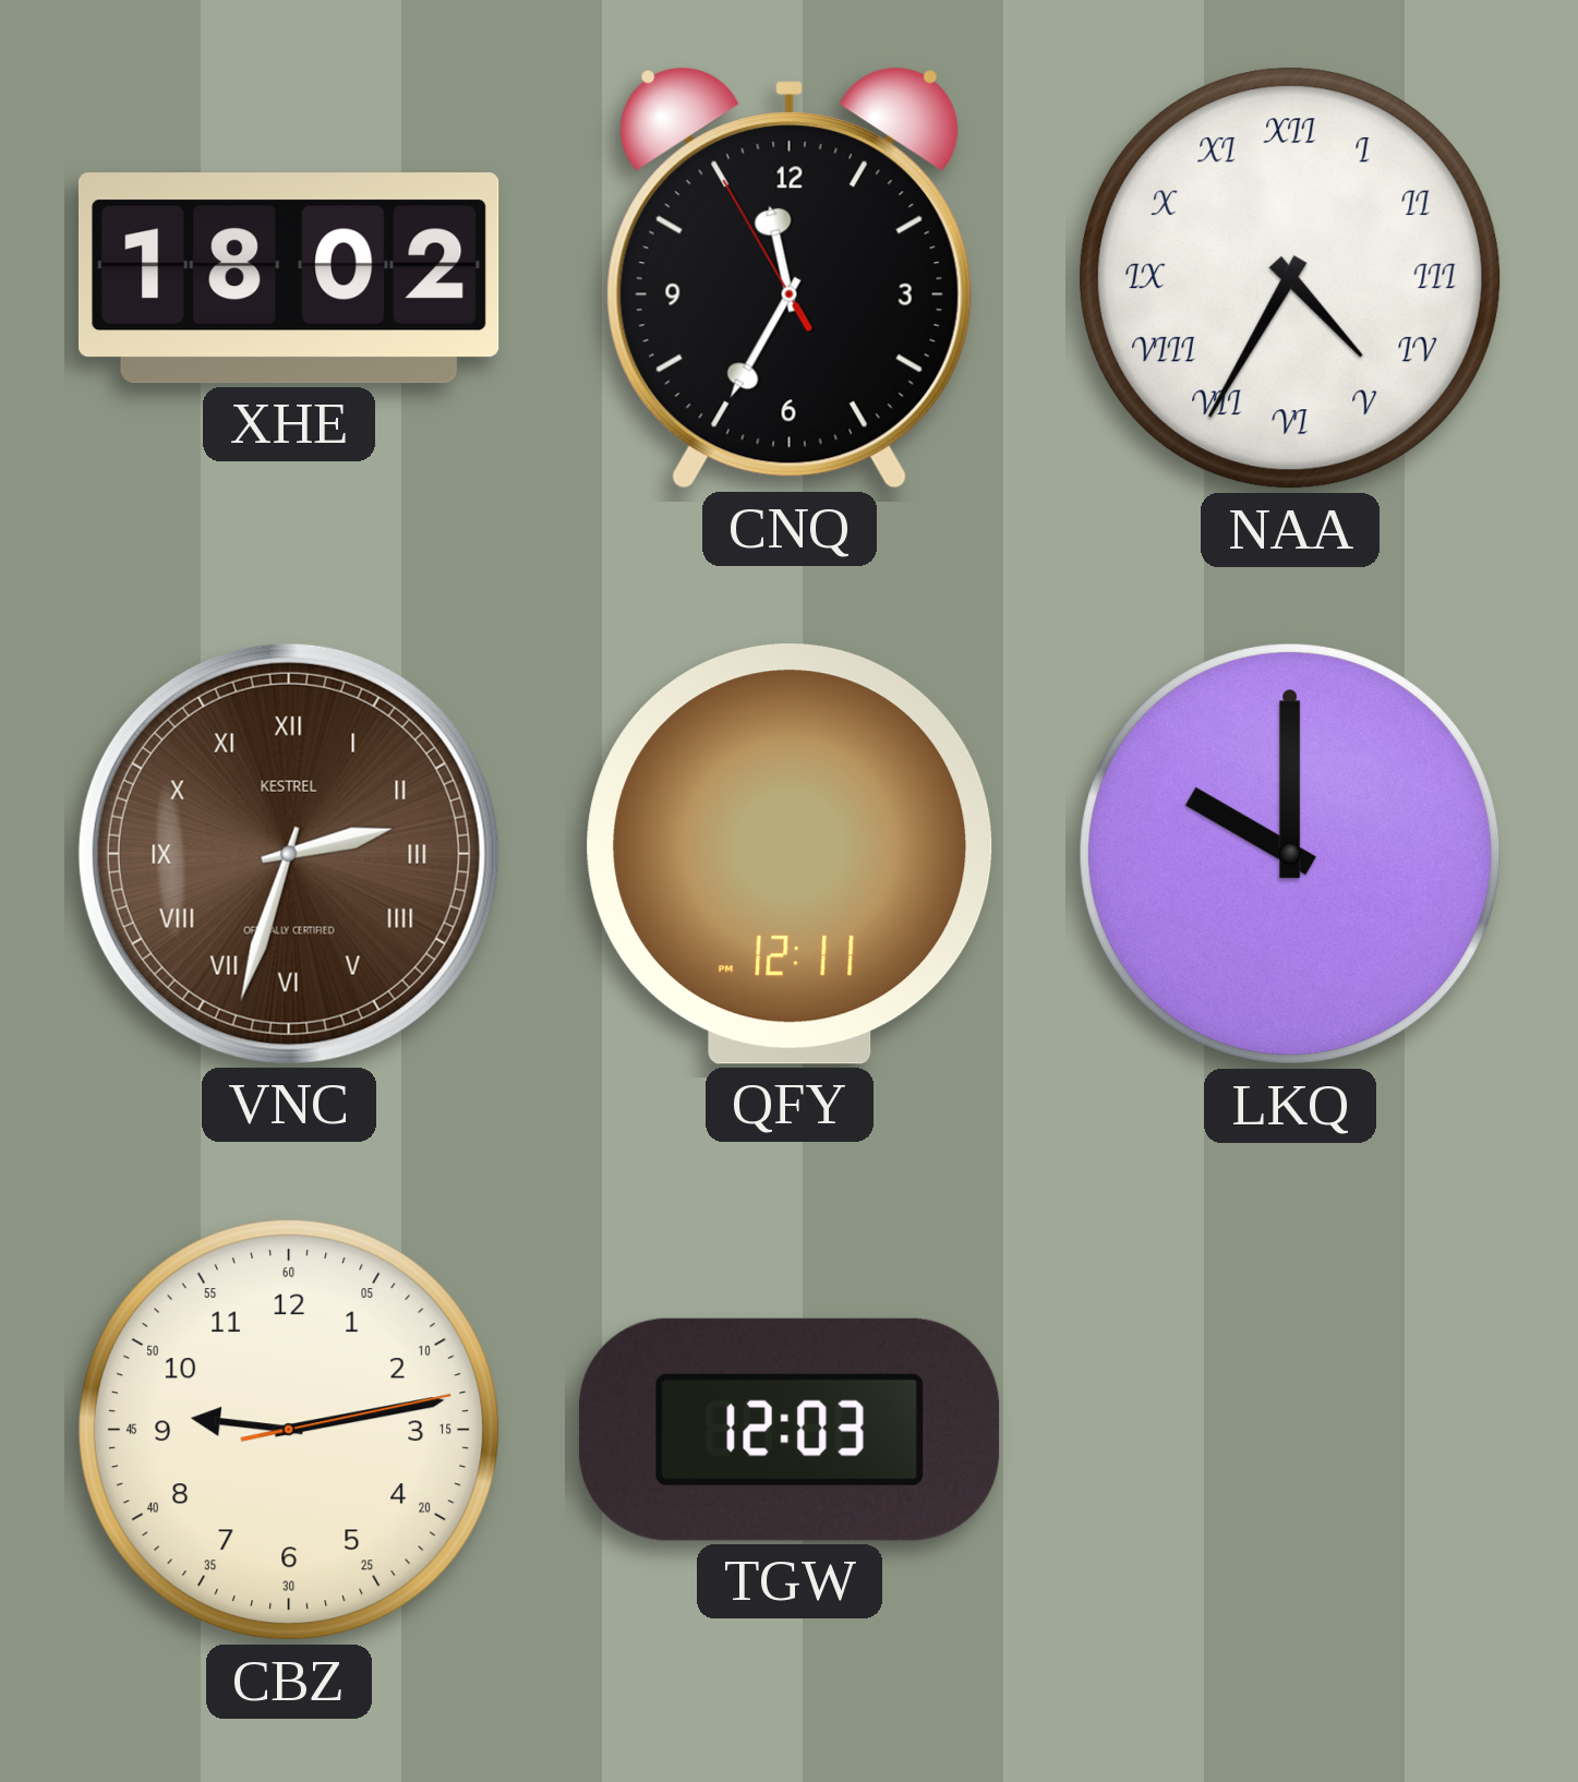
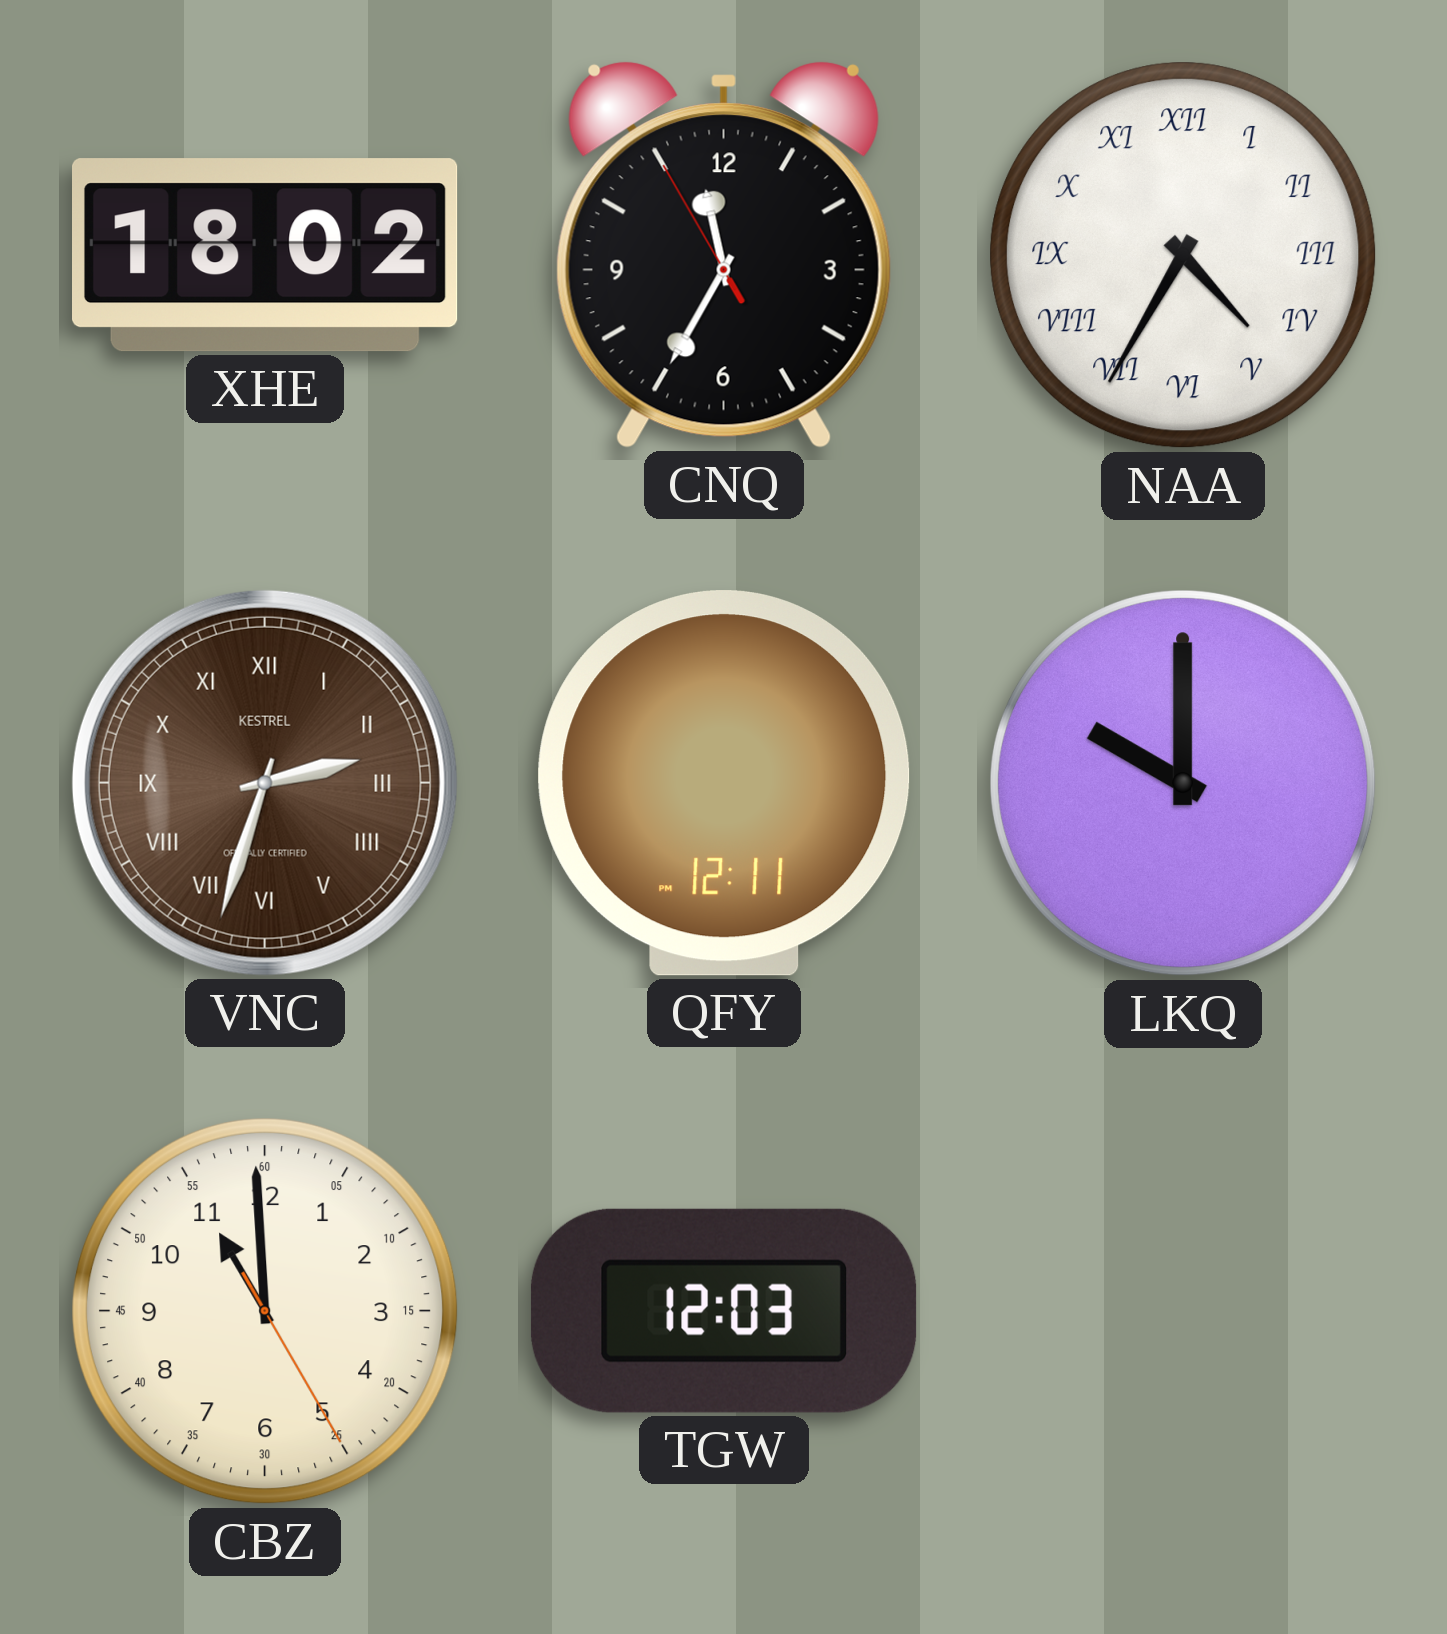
CBZ: 9:13 -> 10:59 (265, 1311)
